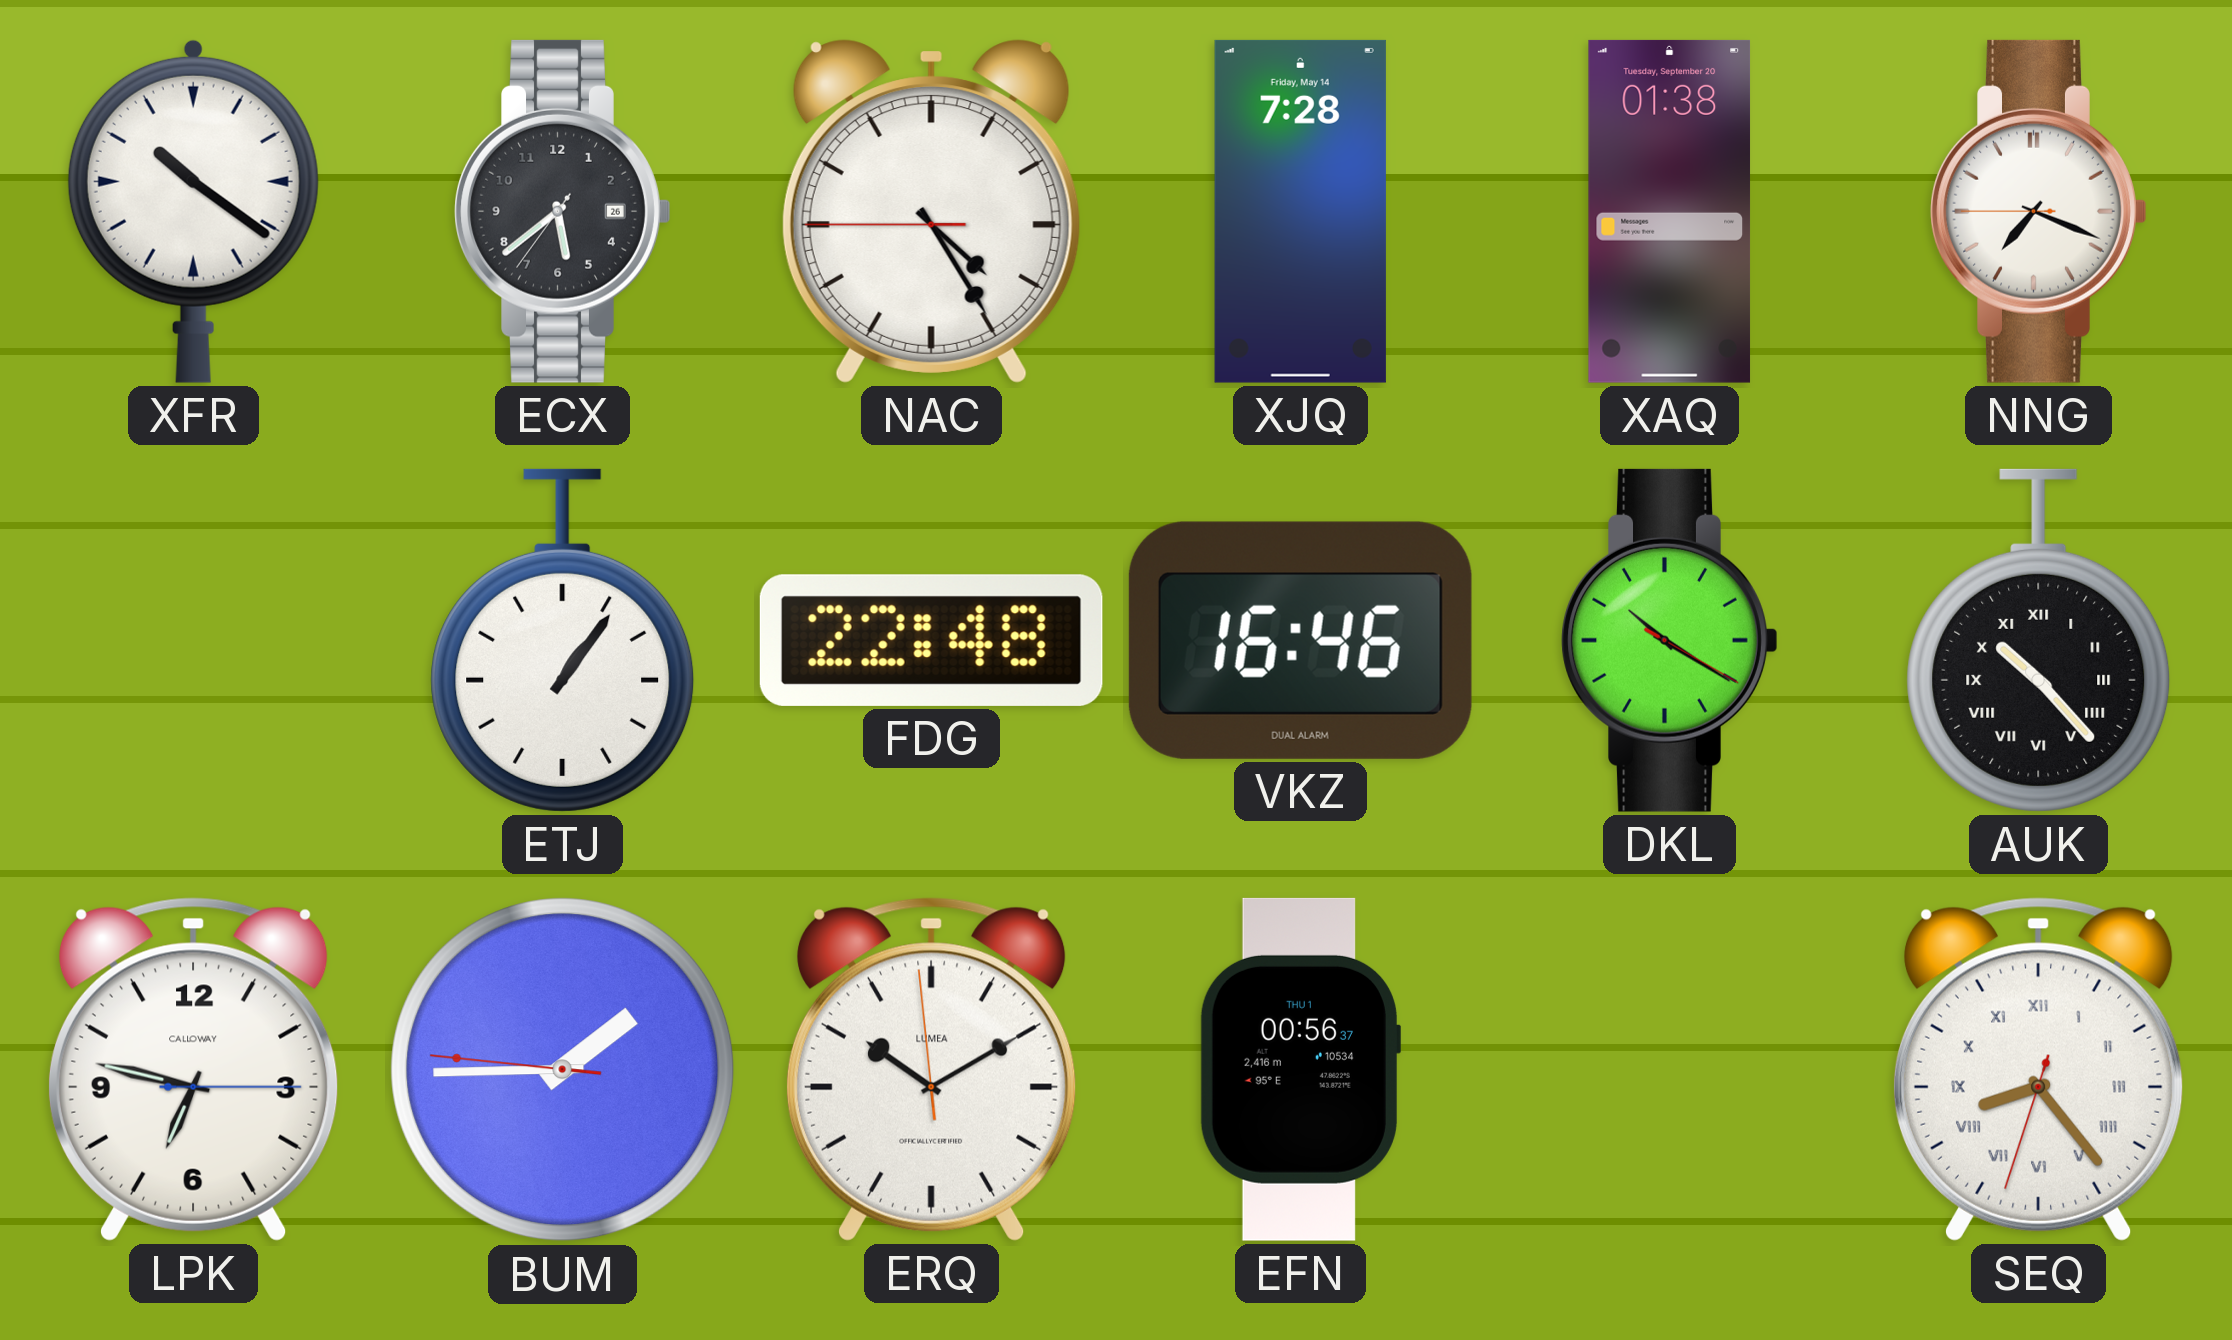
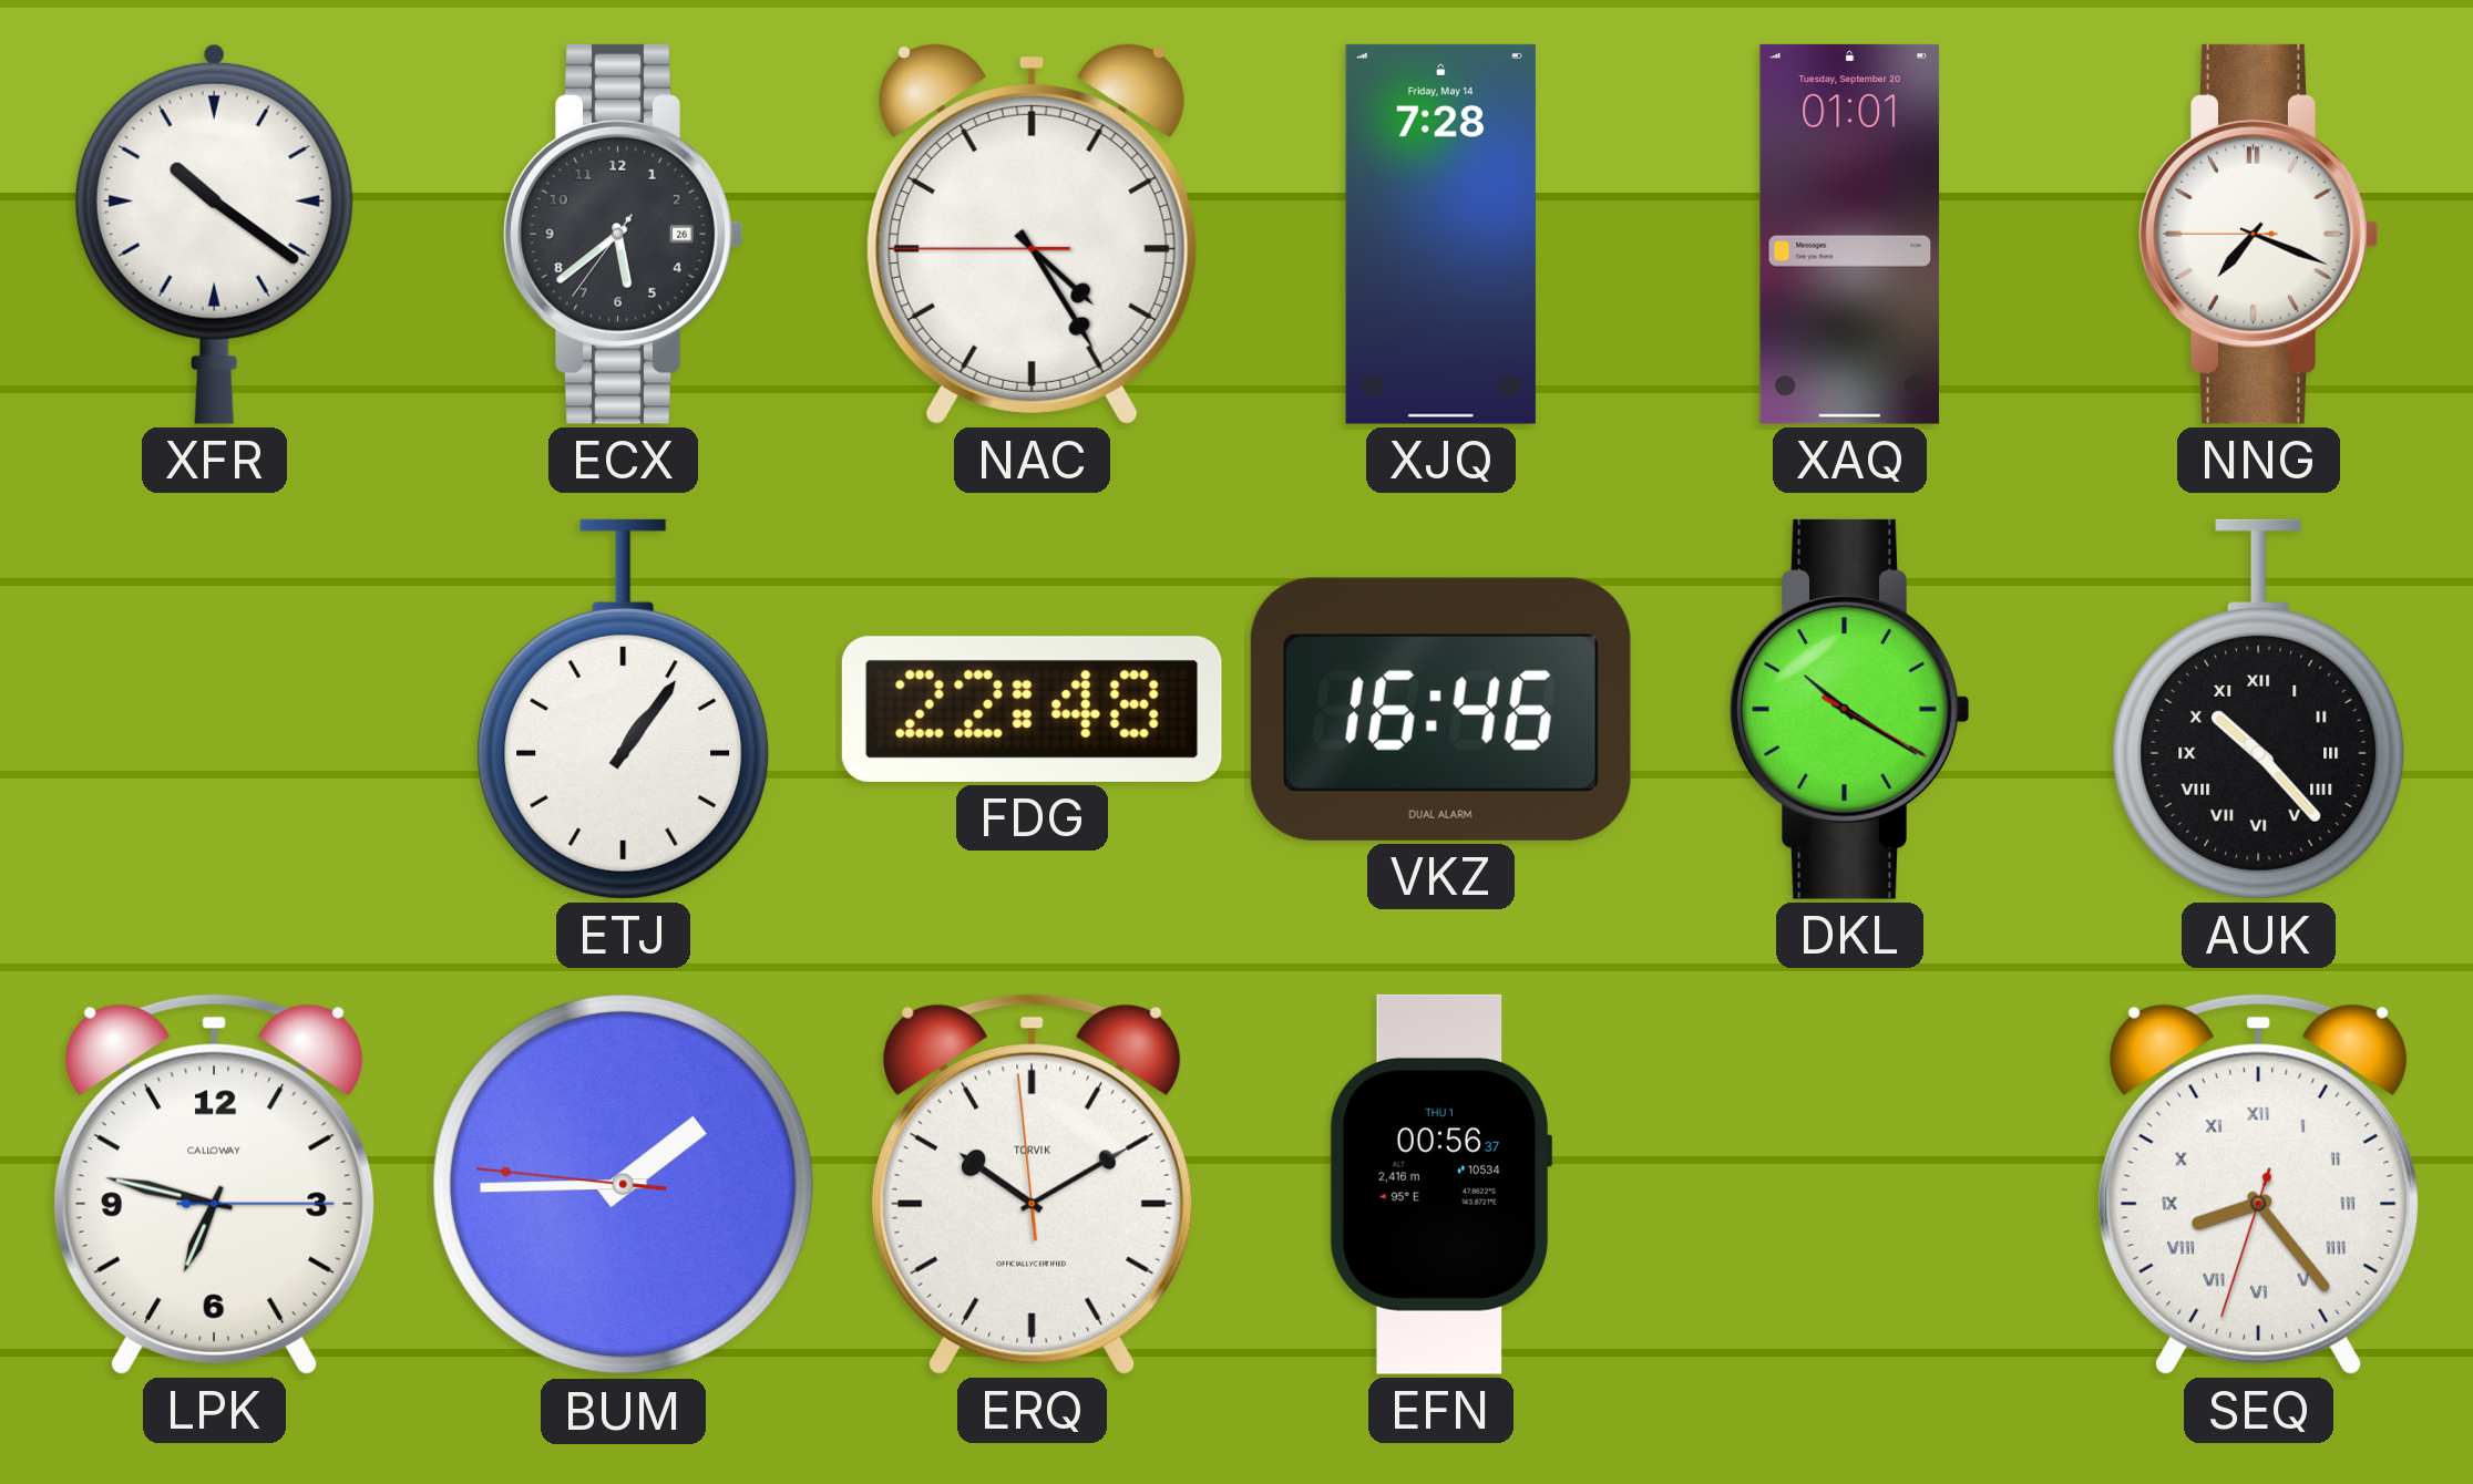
XAQ: 01:38 -> 01:01 (1850, 234)
ERQ brand: LUMEA -> TORVIK (1032, 1184)
